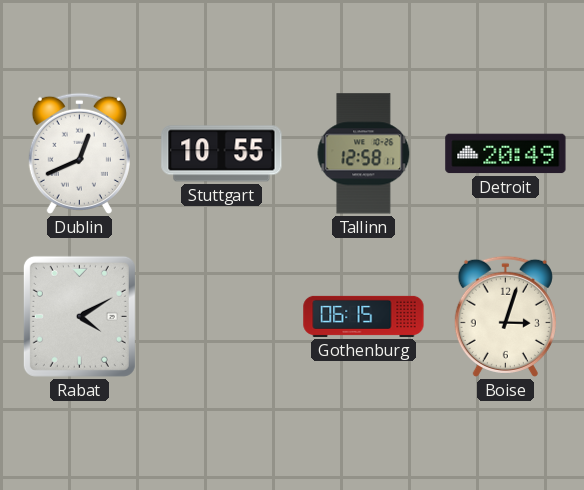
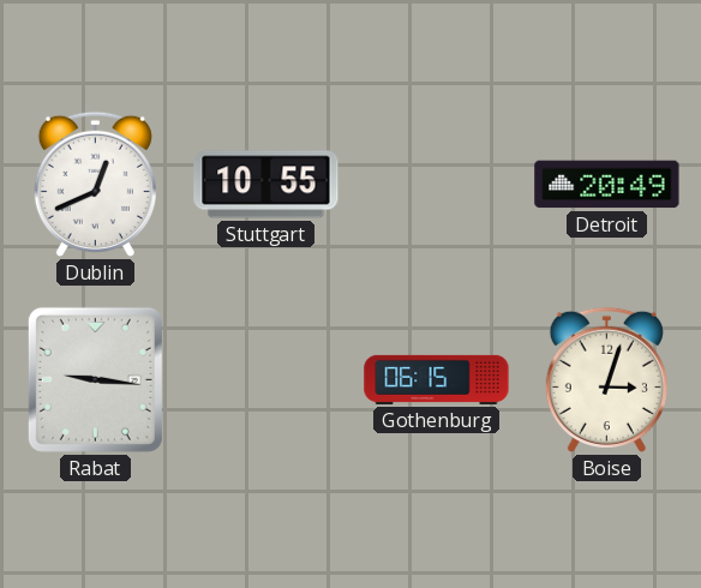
Tallinn: 12:58 -> none (364, 154)
Rabat: 4:10 -> 9:16 (95, 379)
